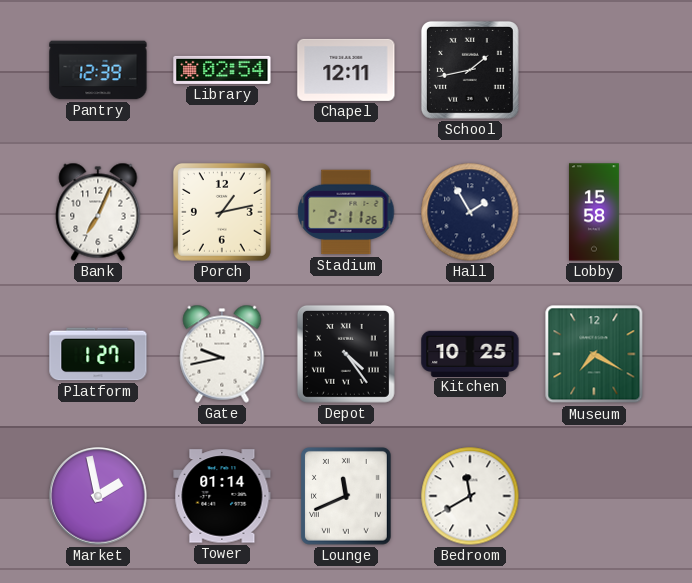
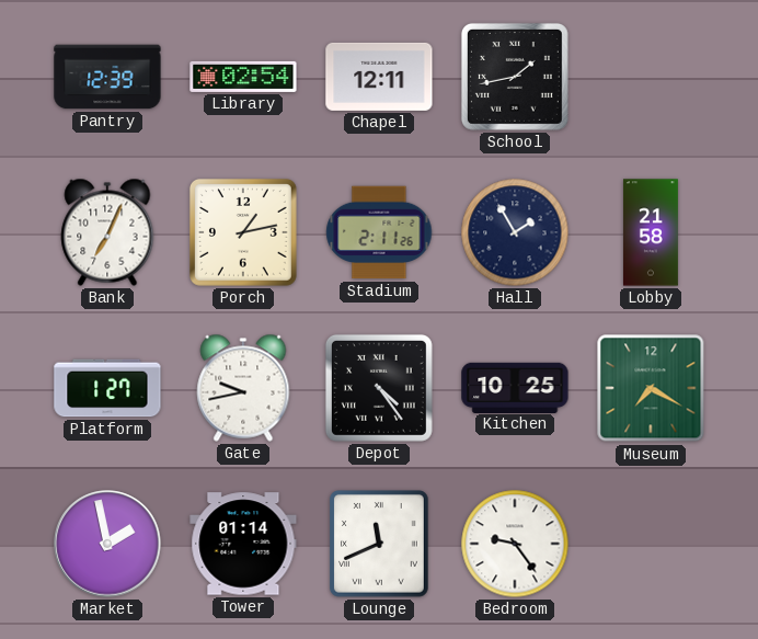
Lobby: 15:58 -> 21:58 (651, 232)
Bedroom: 11:40 -> 9:24 (515, 544)
